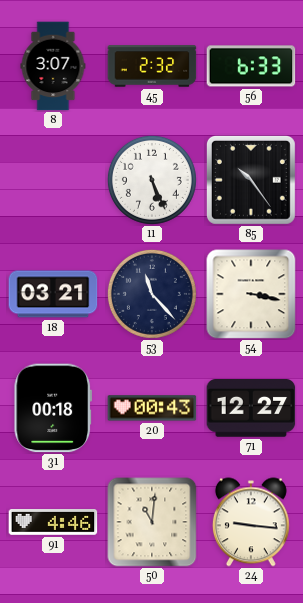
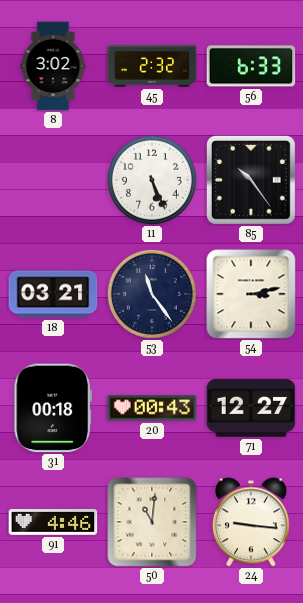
8: 3:07 -> 3:02 (53, 66)
53: 11:23 -> 11:24 (152, 294)
54: 3:17 -> 3:13 (251, 294)
